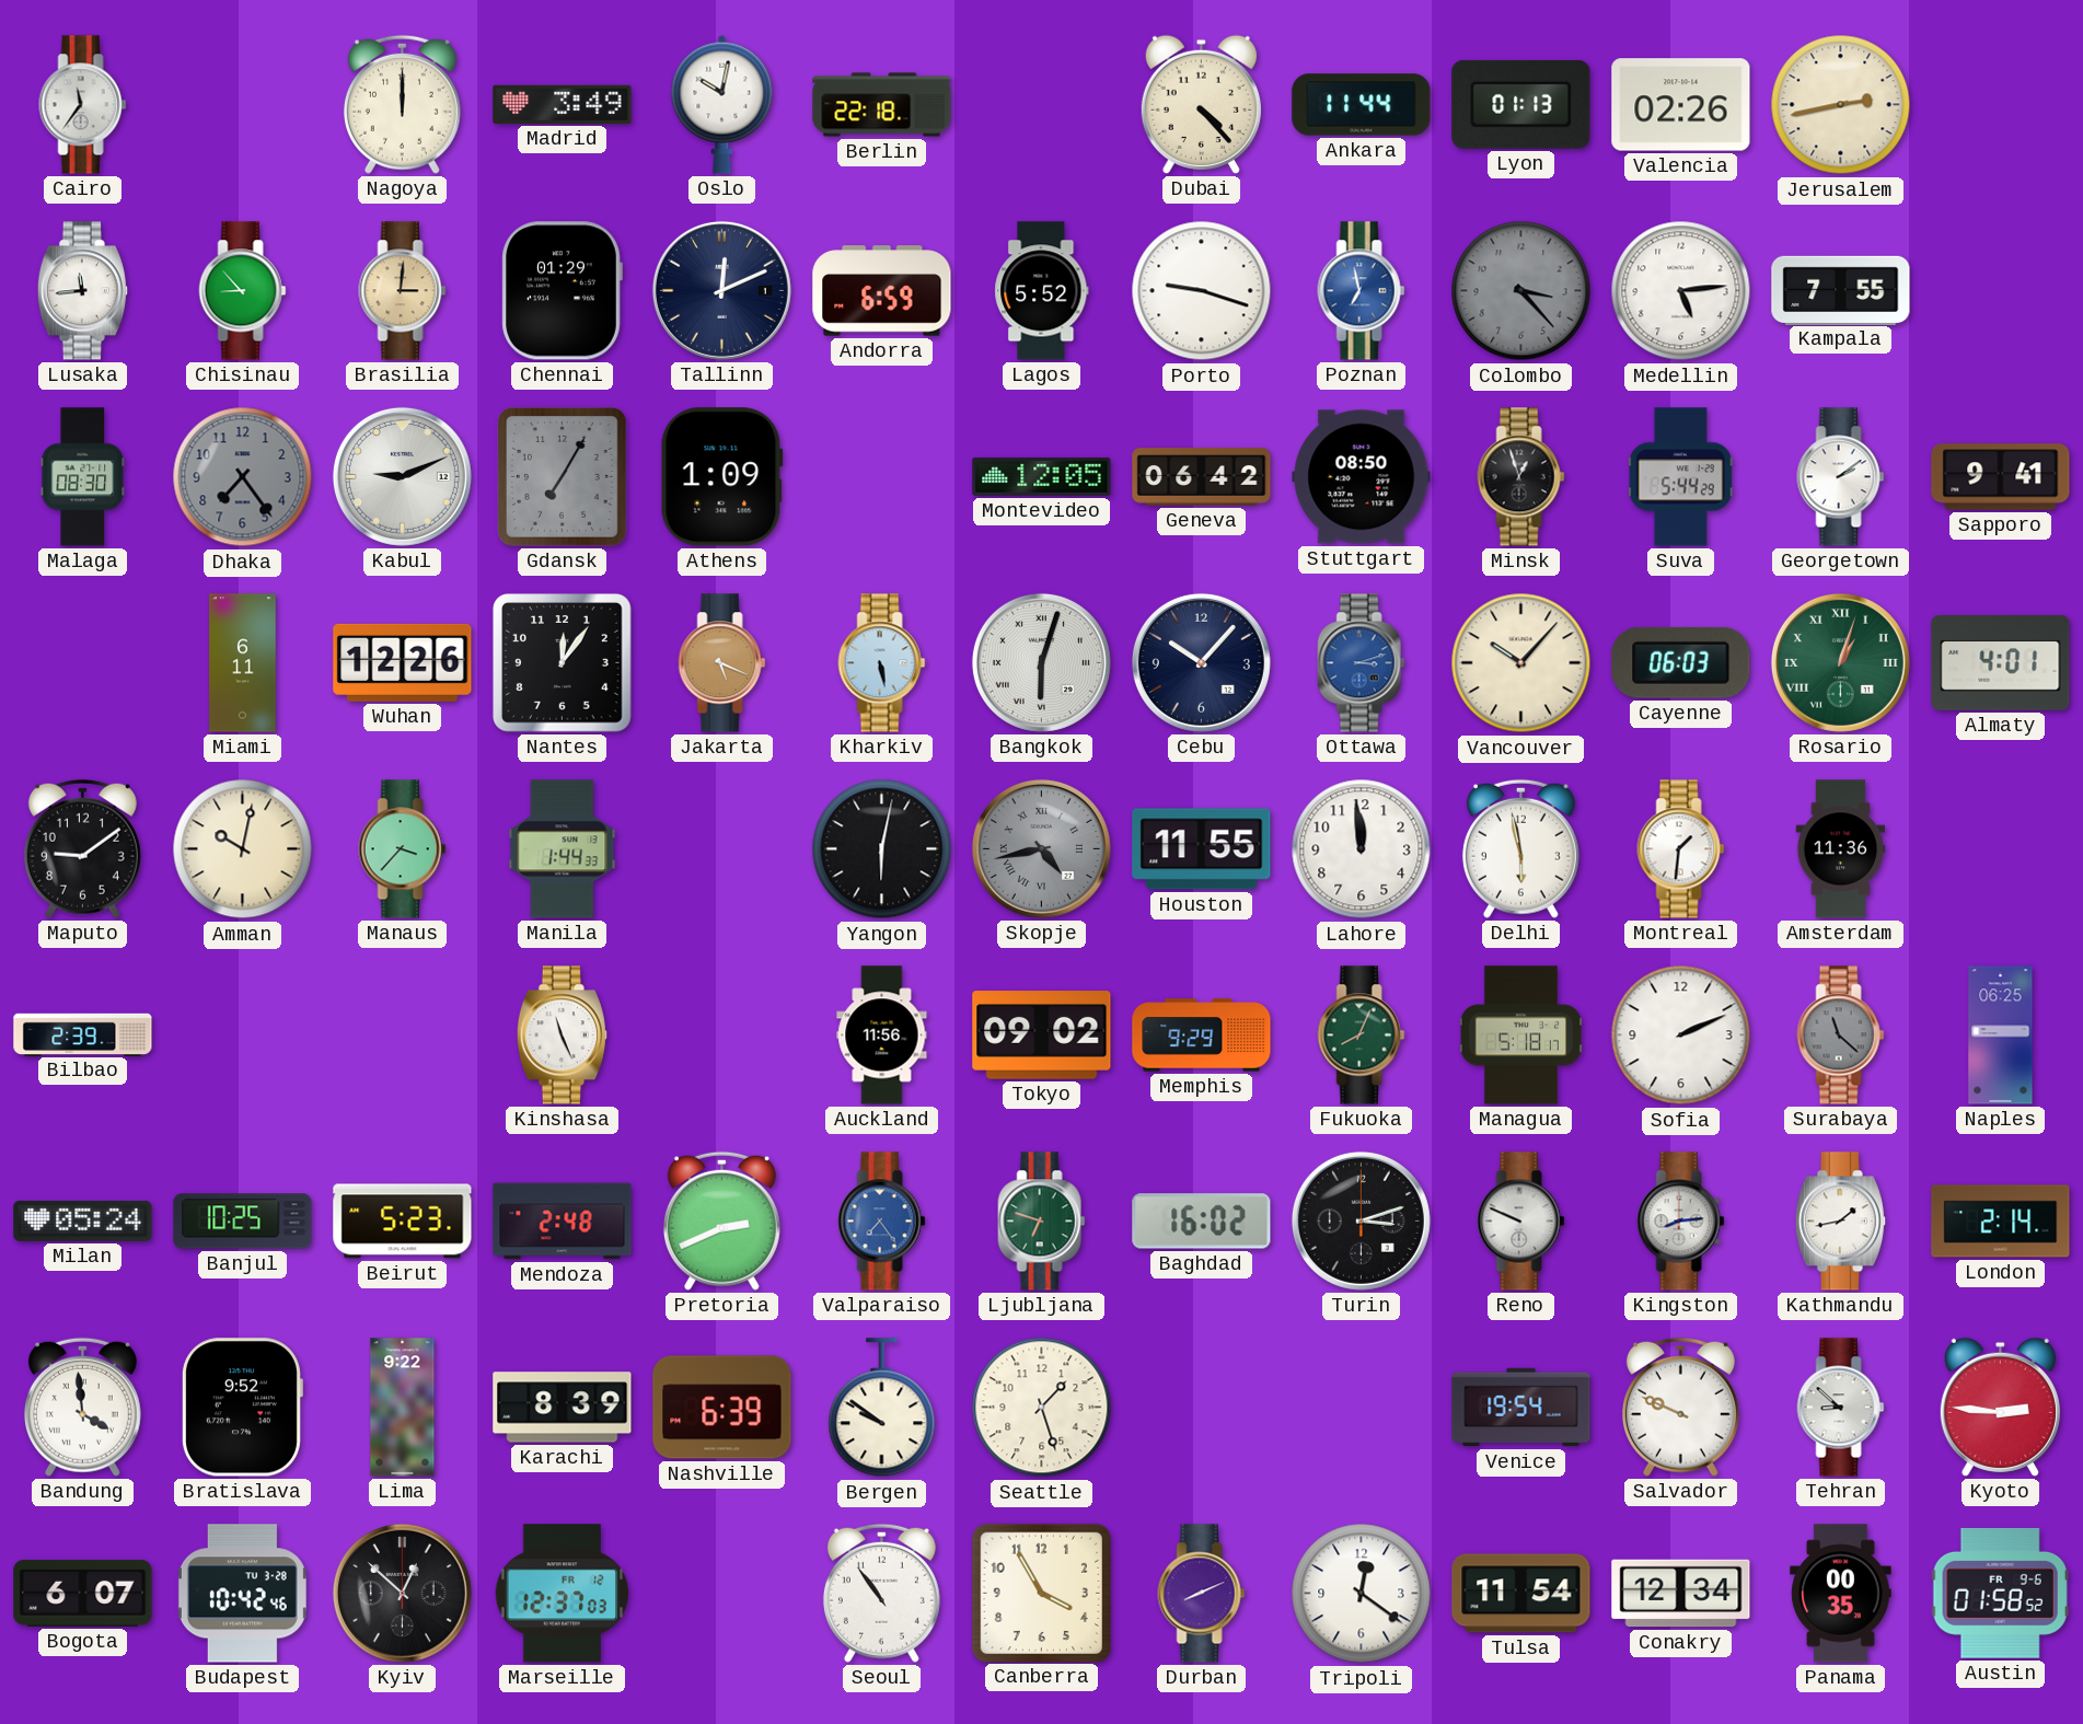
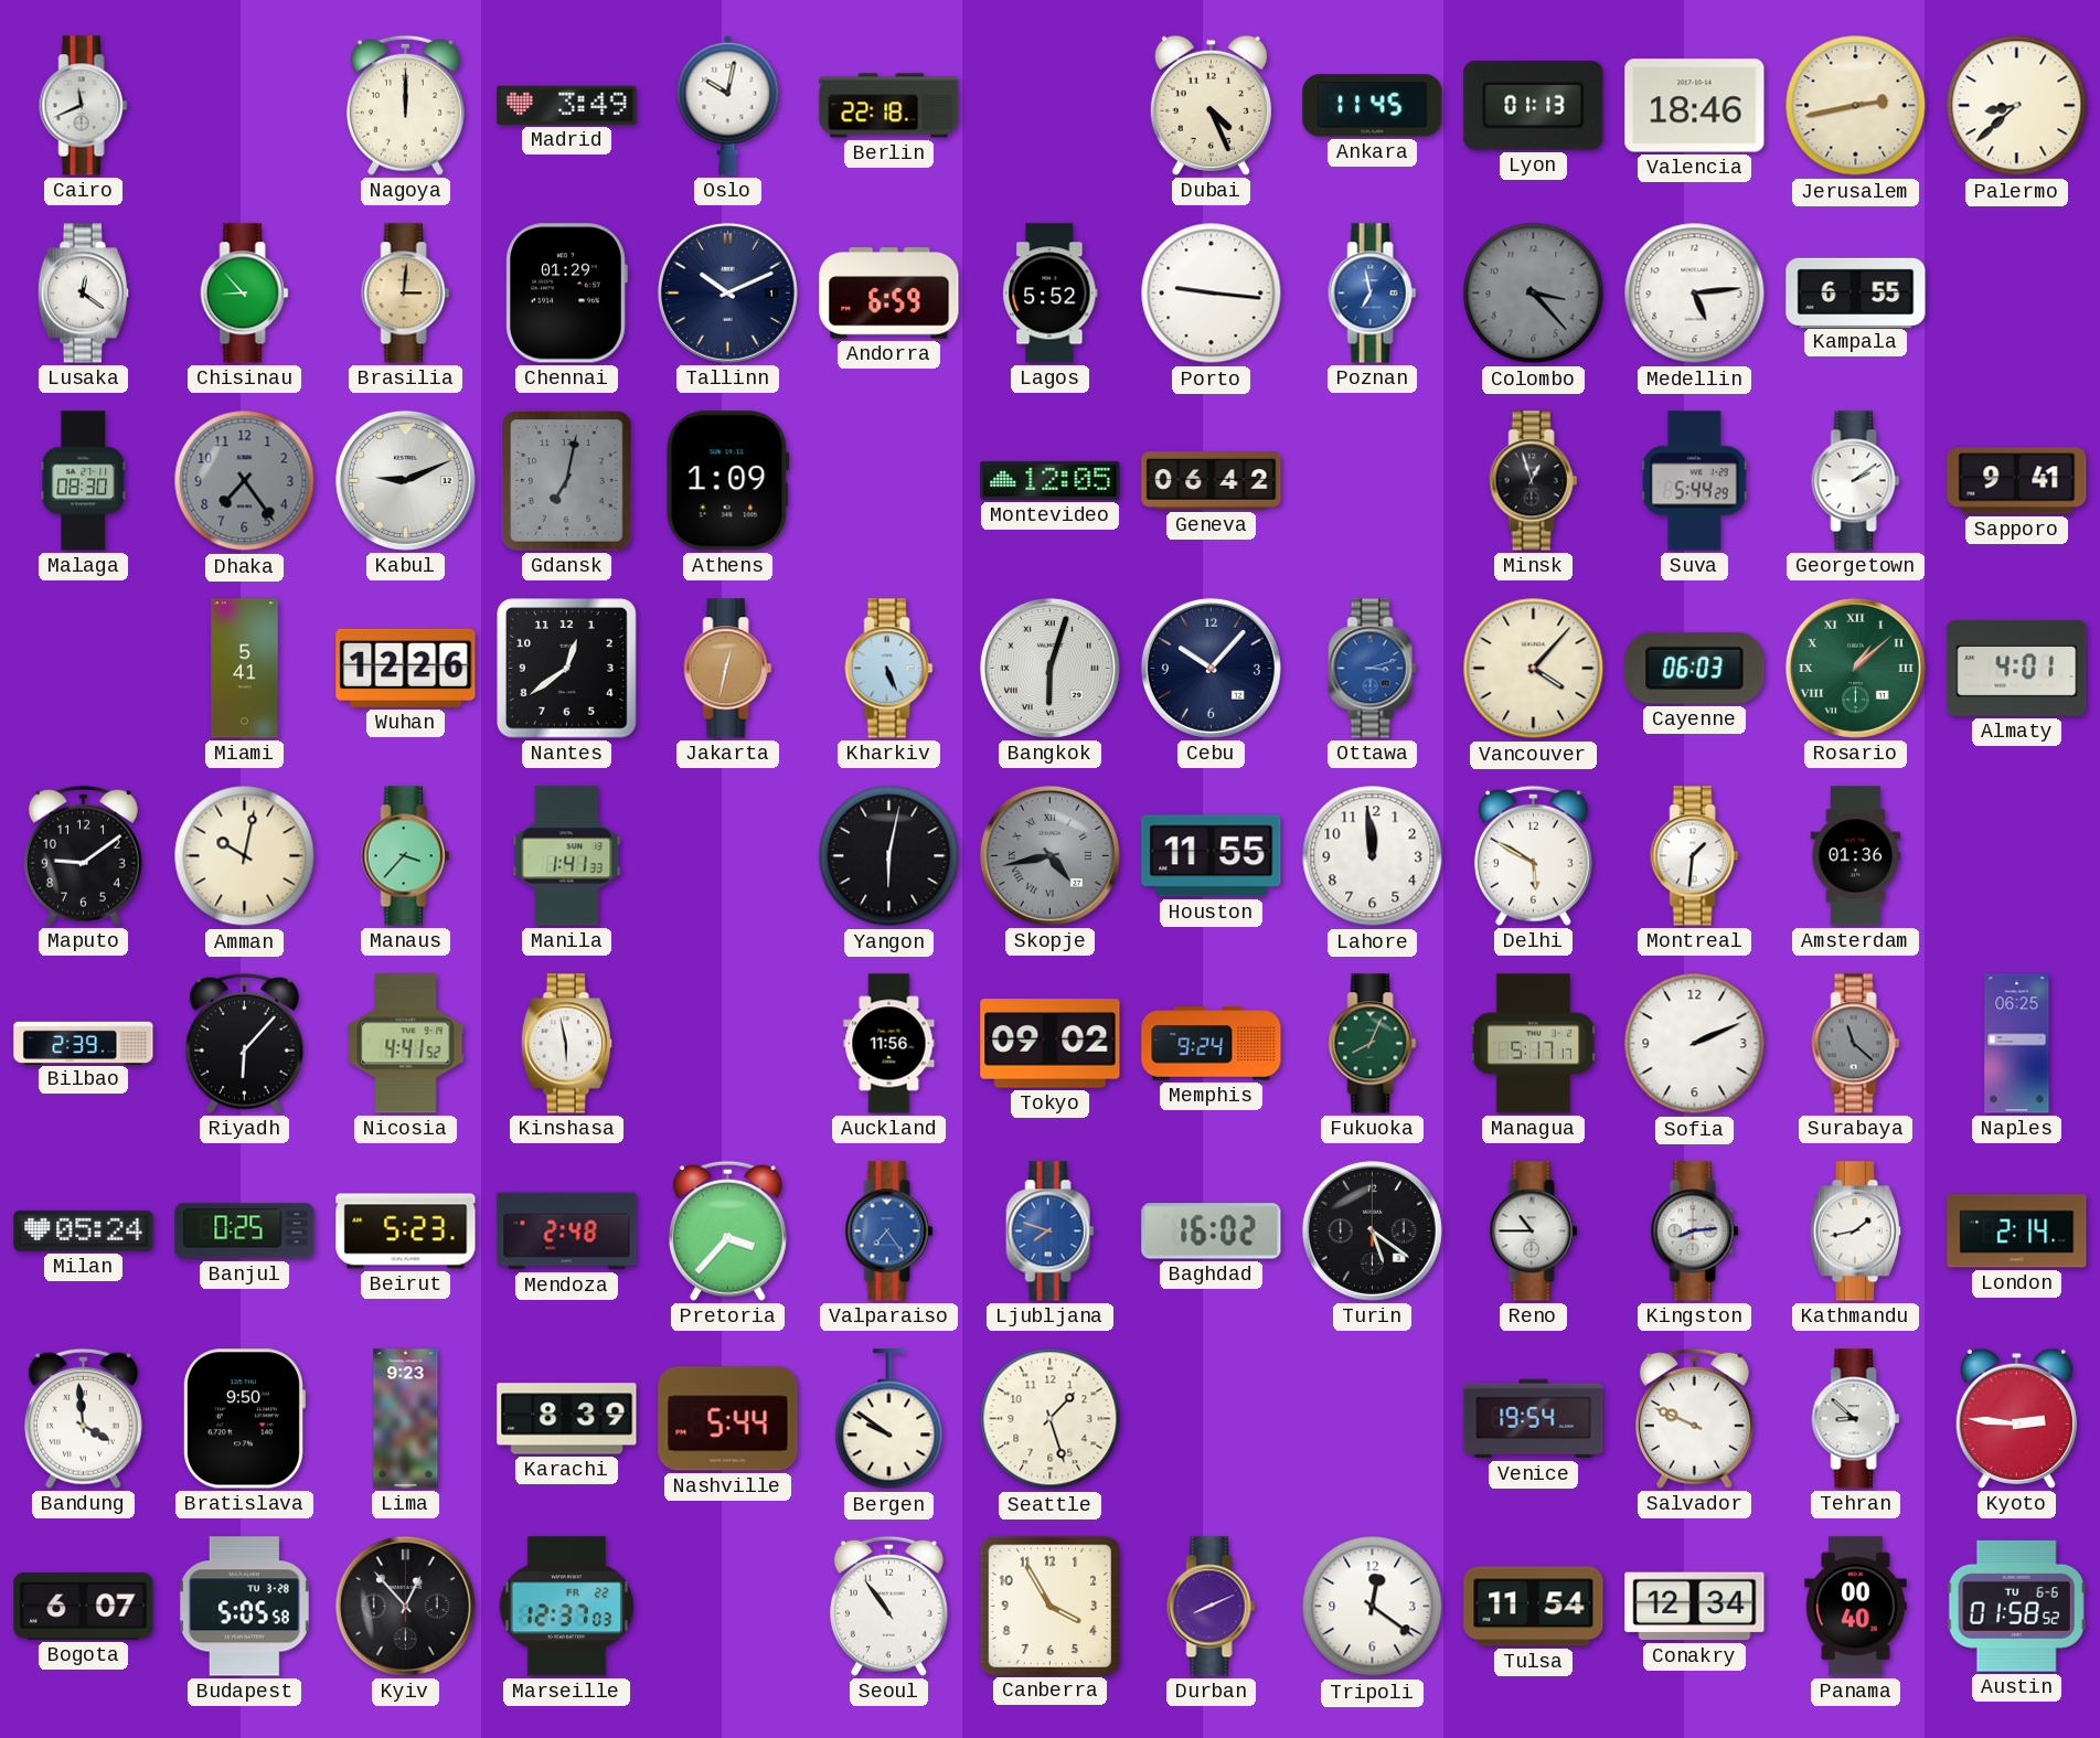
Cairo: 11:36 -> 11:41 (84, 106)
Dubai: 4:23 -> 4:26 (1211, 105)
Ankara: 11:44 -> 11:45 (1373, 106)
Valencia: 02:26 -> 18:46 (1695, 106)
Palermo: none -> 8:38 (2017, 106)
Lusaka: 11:44 -> 12:21 (83, 294)
Tallinn: 12:11 -> 10:11 (727, 292)
Porto: 9:18 -> 9:16 (1212, 294)
Kampala: 7:55 -> 6:55 (1856, 292)
Gdansk: 7:05 -> 7:02 (567, 481)
Stuttgart: 08:50 -> none (1362, 477)
Miami: 6:11 -> 5:41 (245, 669)
Nantes: 12:06 -> 12:39 (567, 669)
Jakarta: 5:19 -> 12:32 (728, 669)
Kharkiv: 5:28 -> 5:26 (889, 669)
Vancouver: 10:07 -> 4:07 (1534, 669)
Rosario: 1:03 -> 1:08 (1855, 668)
Manila: 1:44 -> 1:41 (567, 856)
Delhi: 5:58 -> 5:50 (1533, 855)
Amsterdam: 11:36 -> 01:36 (1856, 856)
Riyadh: none -> 6:07 (244, 1043)
Nicosia: none -> 4:41 (406, 1044)
Kinshasa: 11:26 -> 5:58 (566, 1044)
Memphis: 9:29 -> 9:24 (1212, 1044)
Managua: 5:18 -> 5:17 (1533, 1044)
Banjul: 10:25 -> 0:25 (245, 1231)
Pretoria: 2:41 -> 3:37 (727, 1230)
Ljubljana: 6:48 -> 7:48 (1051, 1231)
Ljubljana dial: green -> blue (1051, 1231)
Turin: 3:12 -> 5:21 (1372, 1230)
Reno: 9:49 -> 10:45 (1534, 1231)
Bratislava: 9:52 -> 9:50 (244, 1419)
Lima: 9:22 -> 9:23 (406, 1419)
Nashville: 6:39 -> 5:44 (728, 1419)
Budapest: 10:42 -> 5:05 (244, 1607)
Kyiv: 12:52 -> 12:53 (405, 1606)
Marseille date: FR 12 -> FR 22 (567, 1607)
Panama: 00:35 -> 00:40 (1856, 1607)
Austin date: FR 9-6 -> TU 6-6 (2016, 1606)
